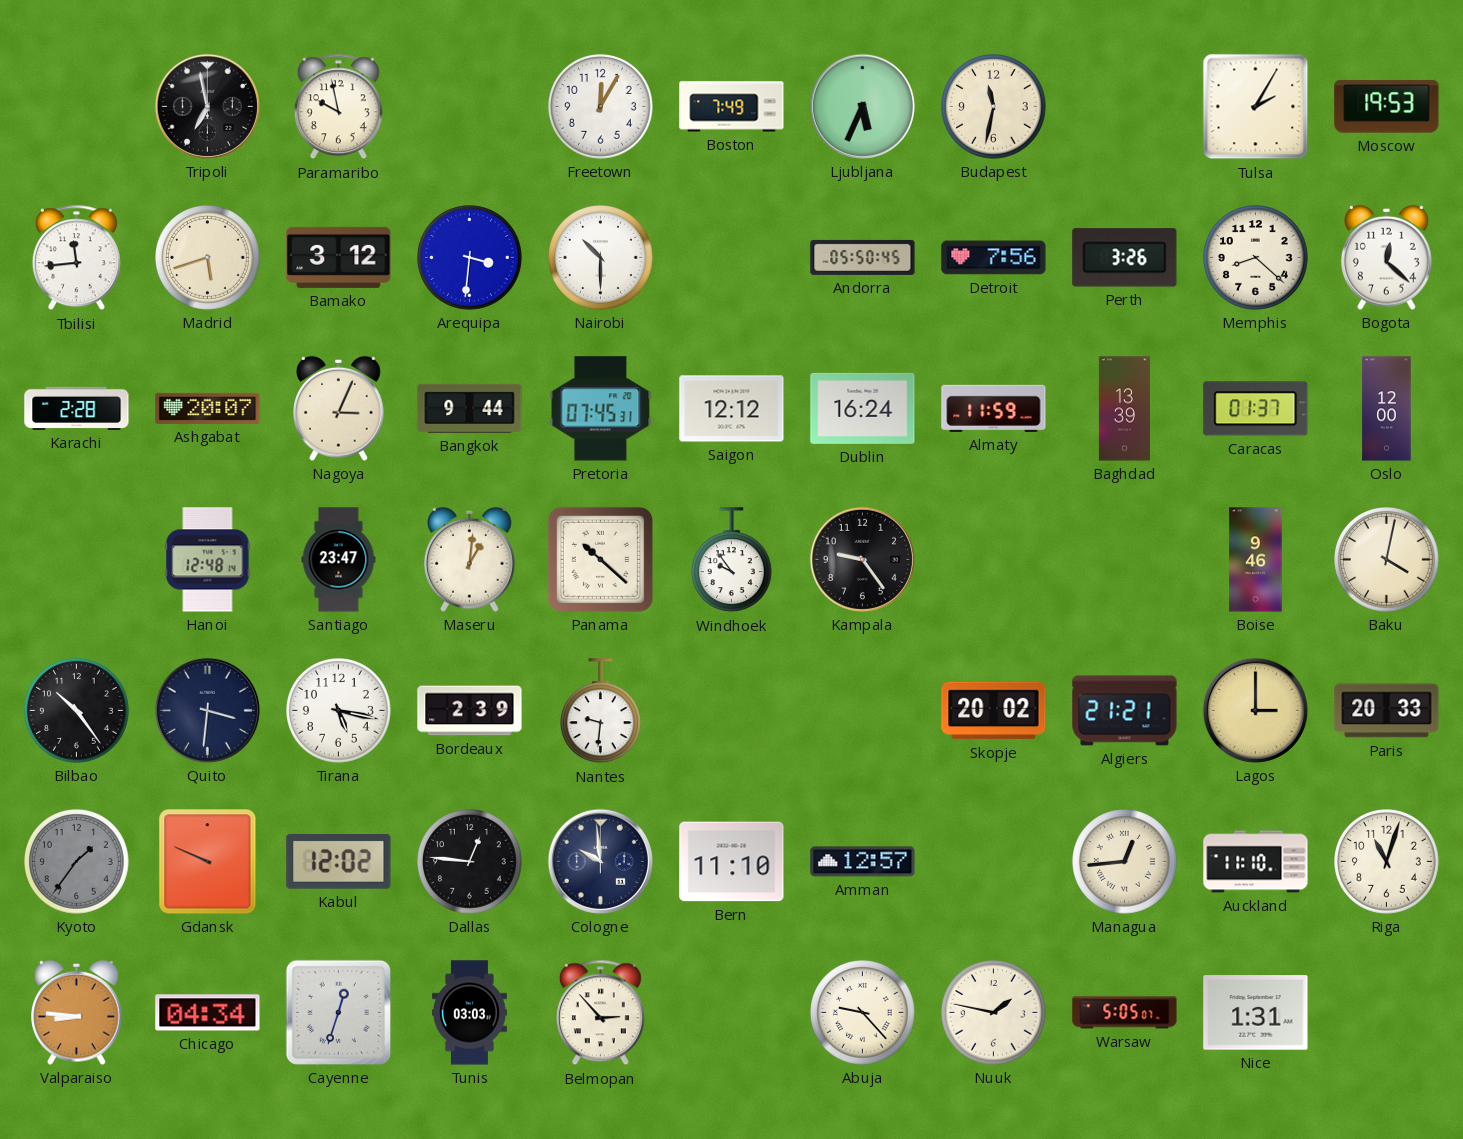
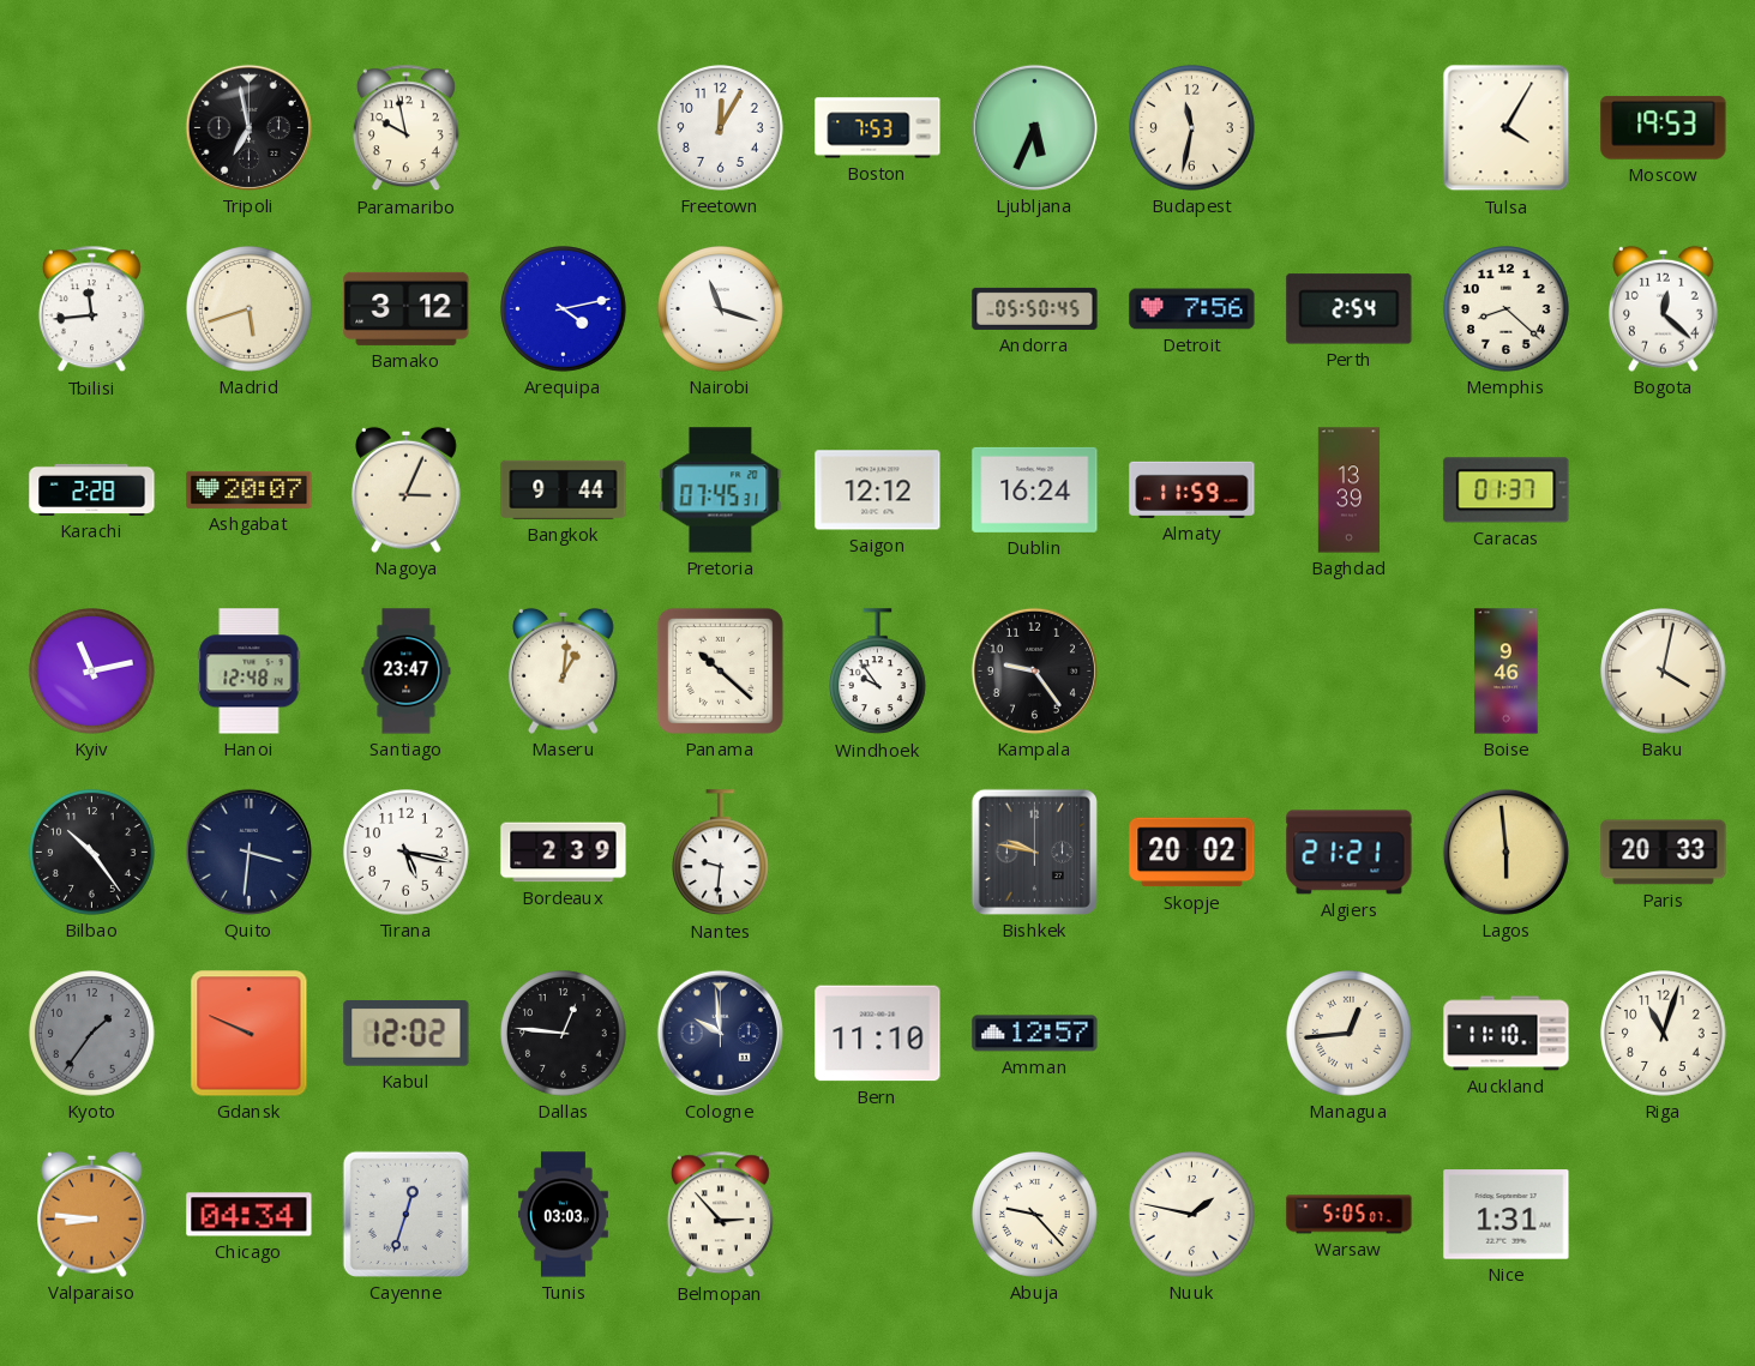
Boston: 7:49 -> 7:53 (878, 128)
Tulsa: 2:05 -> 4:05 (1507, 128)
Arequipa: 3:31 -> 4:13 (564, 309)
Nairobi: 10:30 -> 11:18 (721, 309)
Perth: 3:26 -> 2:54 (1350, 309)
Oslo: 12:00 -> none (1387, 409)
Kyiv: none -> 11:13 (92, 672)
Bishkek: none -> 9:47 (1034, 852)
Lagos: 3:00 -> 5:59 (1505, 852)
